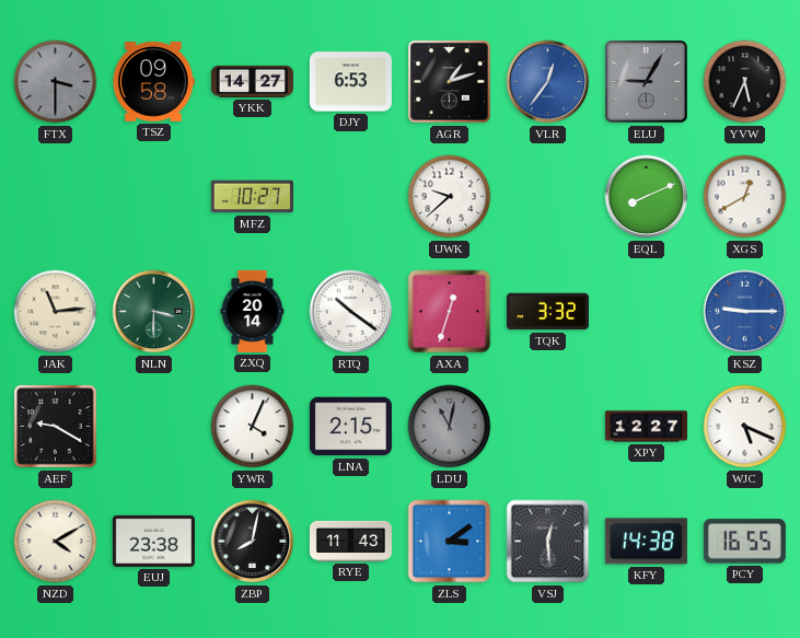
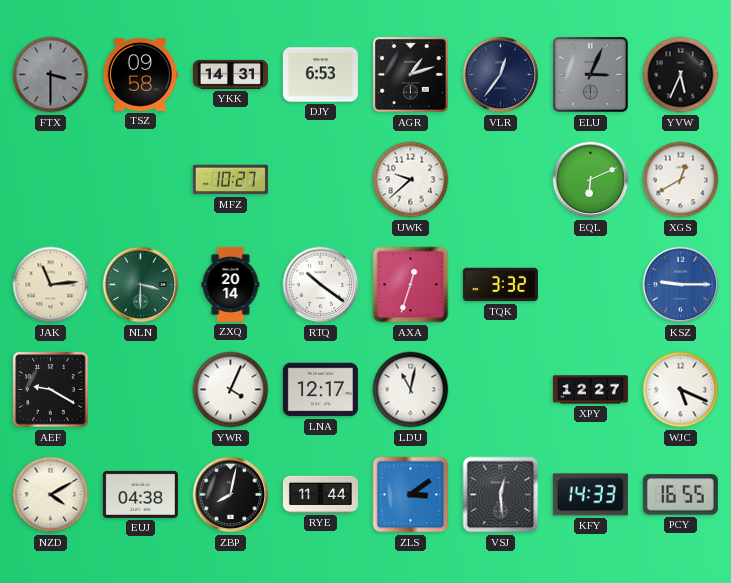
YKK: 14:27 -> 14:31 (230, 74)
VLR dial: blue -> navy (501, 75)
ELU: 9:05 -> 3:04 (591, 75)
EQL: 8:11 -> 6:11 (591, 180)
LNA: 2:15 -> 12:17 (320, 390)
LDU dial: grey -> white (411, 390)
EUJ: 23:38 -> 04:38 (140, 494)
RYE: 11:43 -> 11:44 (320, 494)
KFY: 14:38 -> 14:33 (590, 495)
